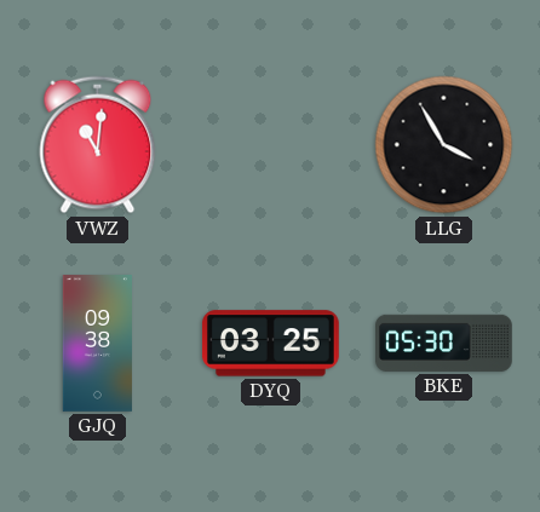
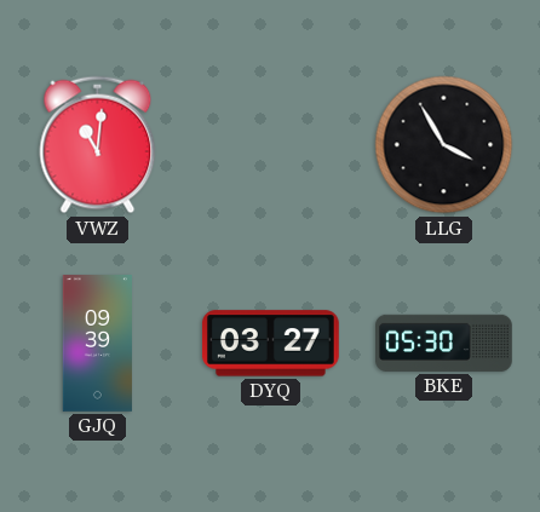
GJQ: 09:38 -> 09:39 (97, 344)
DYQ: 03:25 -> 03:27 (270, 344)
